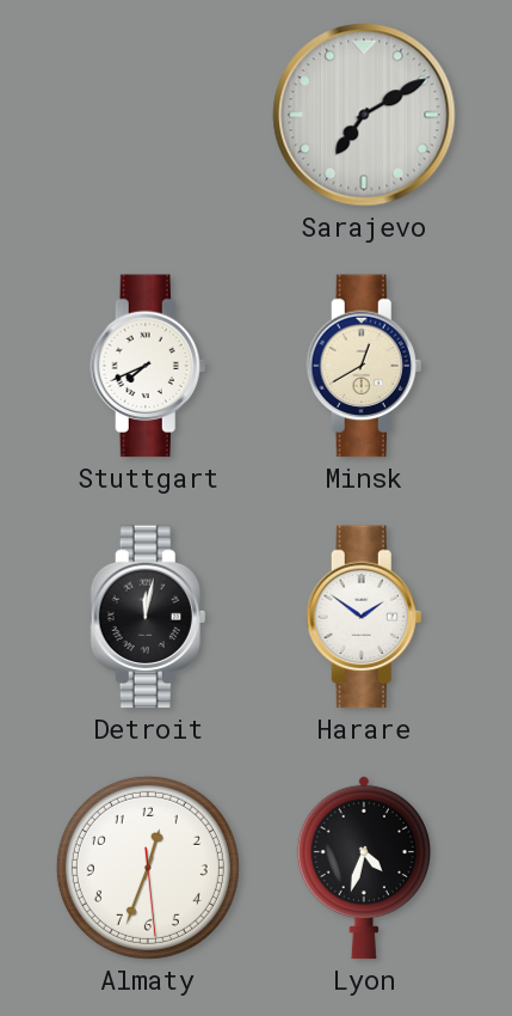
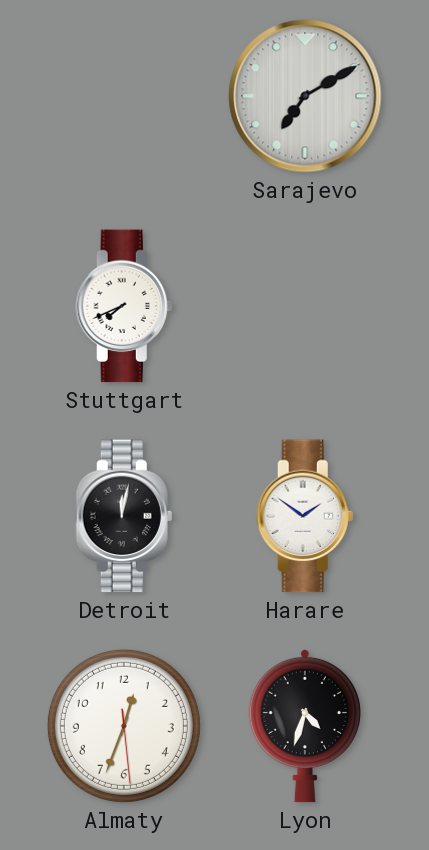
Minsk: 12:40 -> none (364, 366)
